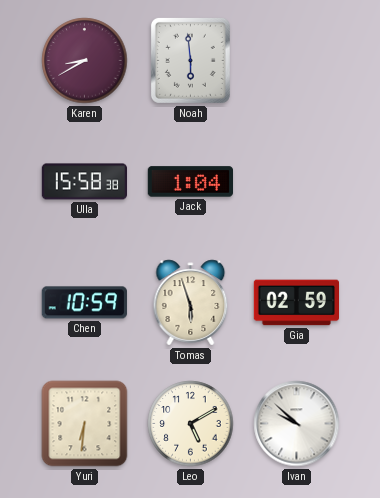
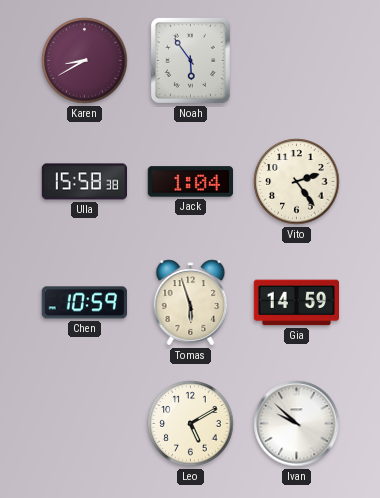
Noah: 5:59 -> 5:54 (190, 60)
Vito: none -> 2:24 (297, 182)
Gia: 02:59 -> 14:59 (296, 303)
Yuri: 6:31 -> none (85, 424)
